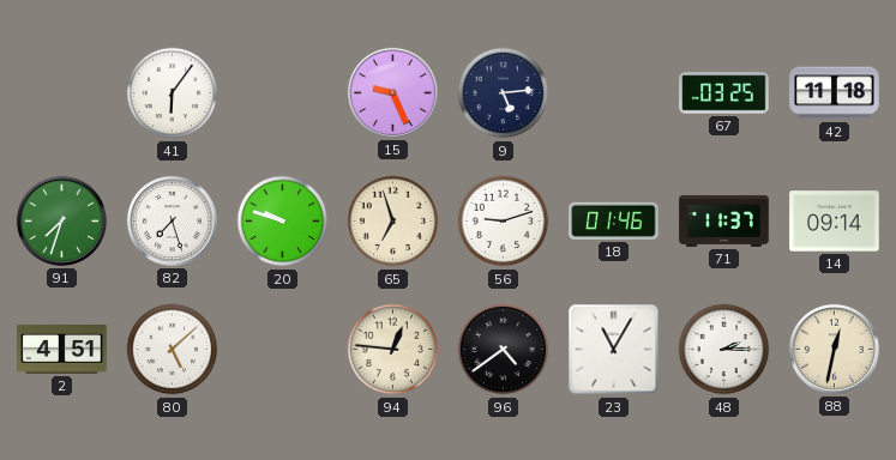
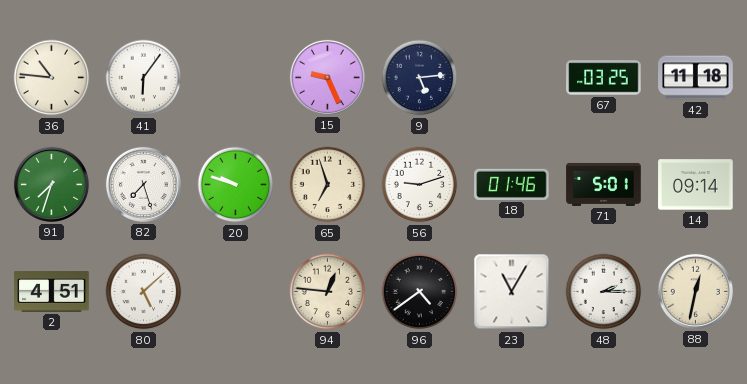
36: none -> 10:46 (52, 78)
71: 11:37 -> 5:01 (604, 184)
